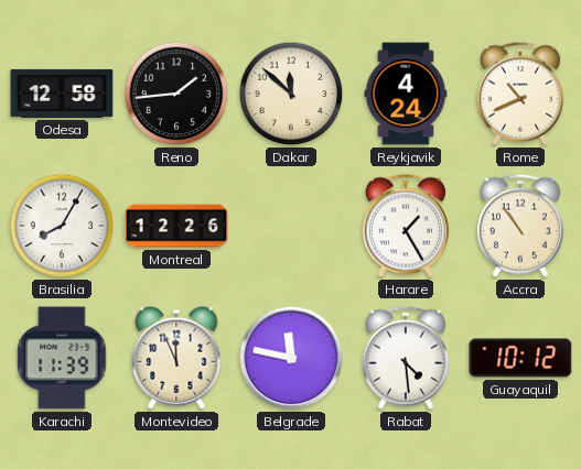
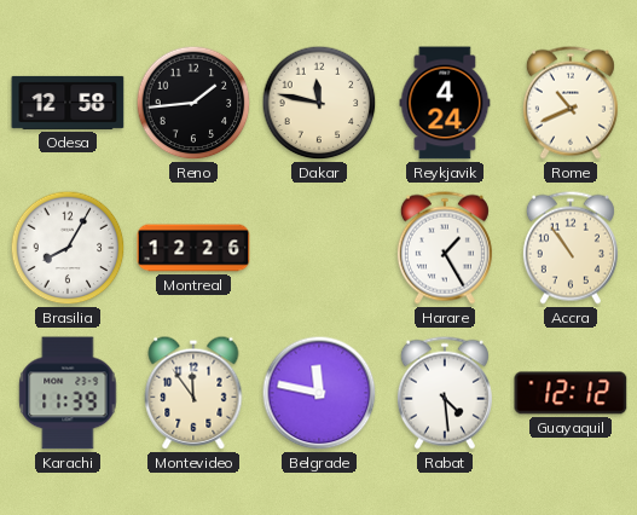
Dakar: 11:52 -> 11:47 (319, 103)
Montevideo: 11:56 -> 11:54 (193, 393)
Guayaquil: 10:12 -> 12:12 (571, 393)
